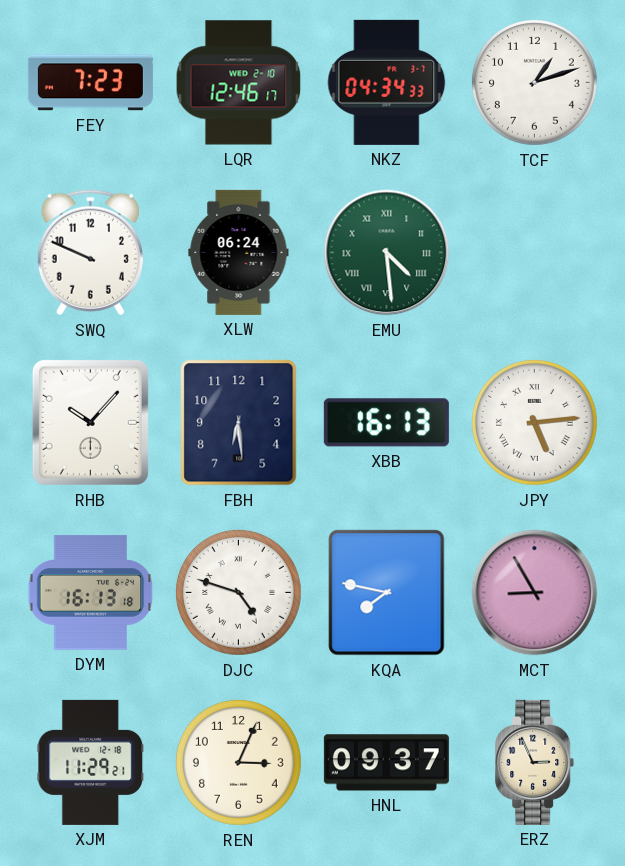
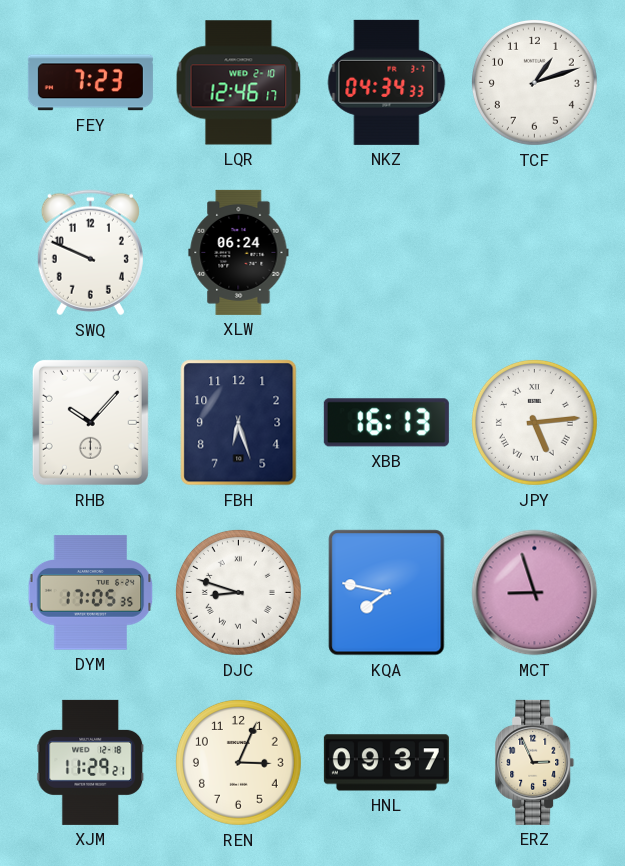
EMU: 4:29 -> none (387, 253)
FBH: 6:29 -> 6:27 (239, 423)
DYM: 16:13 -> 17:05 (91, 593)
DJC: 4:48 -> 8:48 (238, 592)
MCT: 8:55 -> 8:57 (535, 593)
